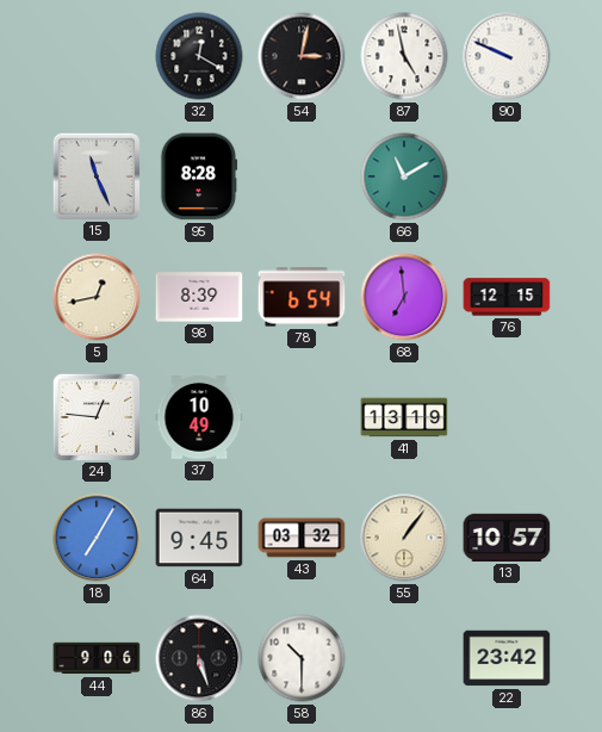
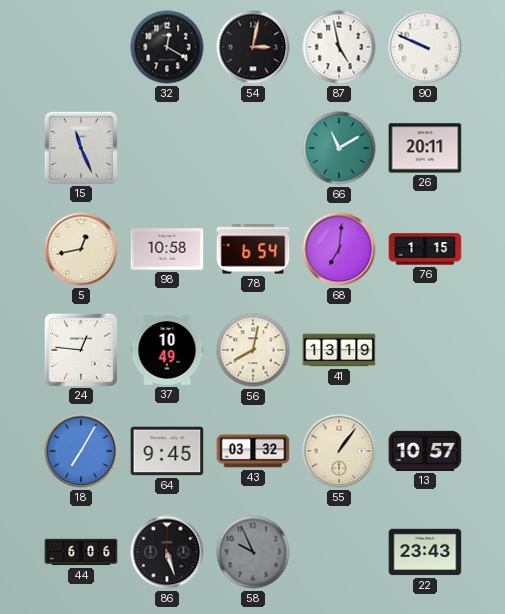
95: 8:28 -> none (199, 176)
26: none -> 20:11 (425, 148)
98: 8:39 -> 10:58 (167, 249)
68: 6:59 -> 7:01 (339, 249)
76: 12:15 -> 1:15 (425, 249)
56: none -> 8:02 (253, 350)
44: 9:06 -> 6:06 (81, 552)
58: 10:30 -> 9:56 (253, 552)
58 dial: white -> grey (253, 552)
22: 23:42 -> 23:43 (425, 552)
